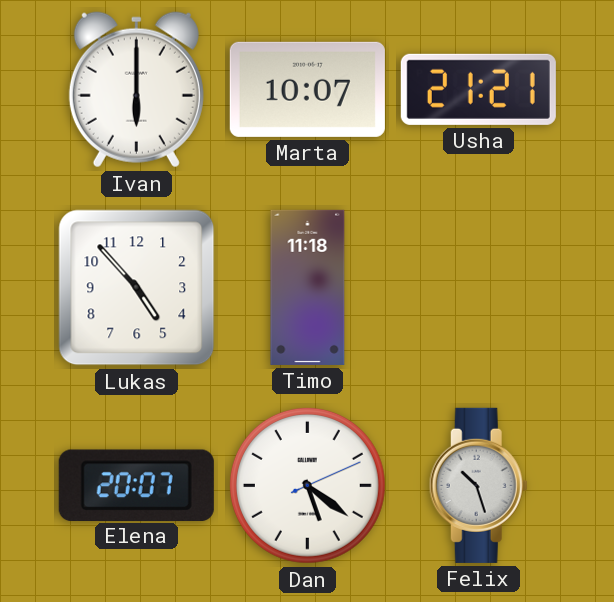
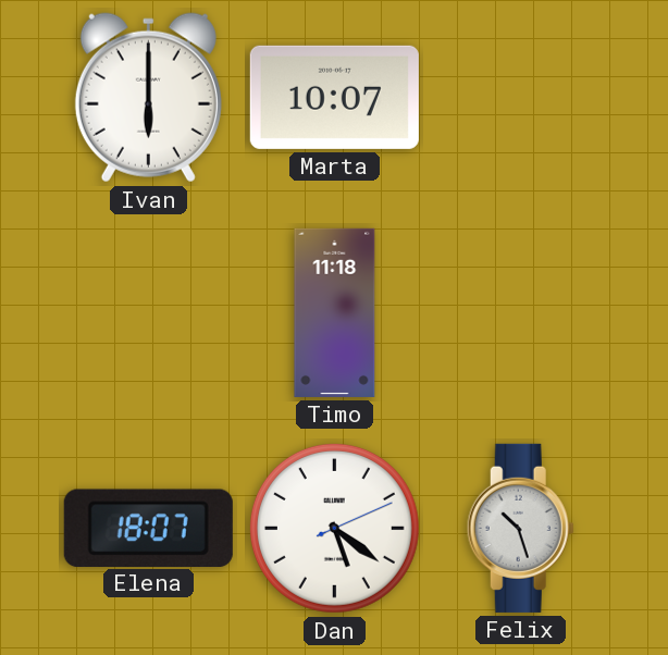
Usha: 21:21 -> none (478, 89)
Lukas: 4:53 -> none (137, 288)
Elena: 20:07 -> 18:07 (148, 528)
